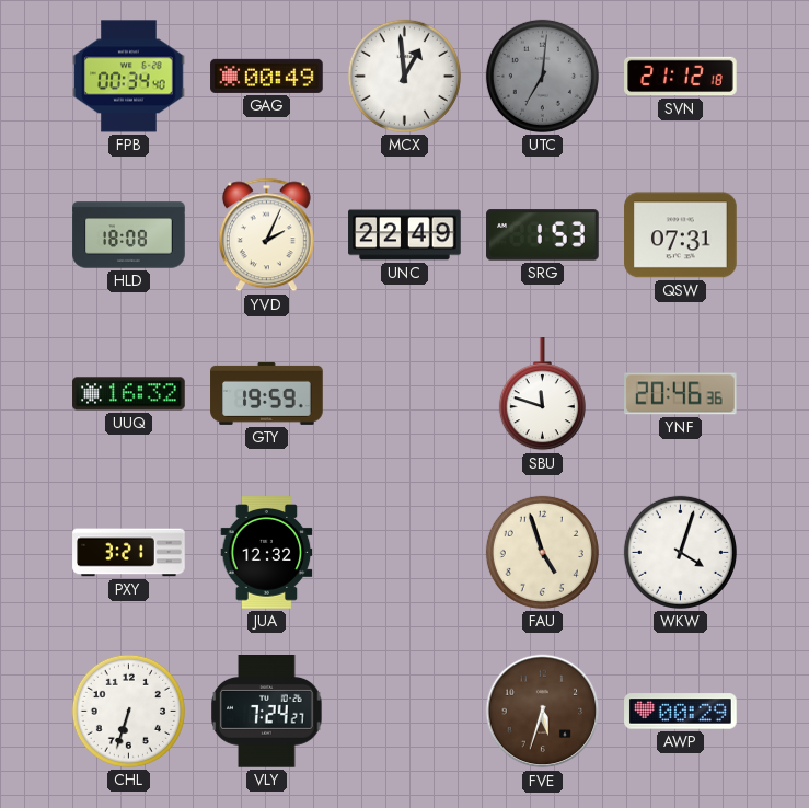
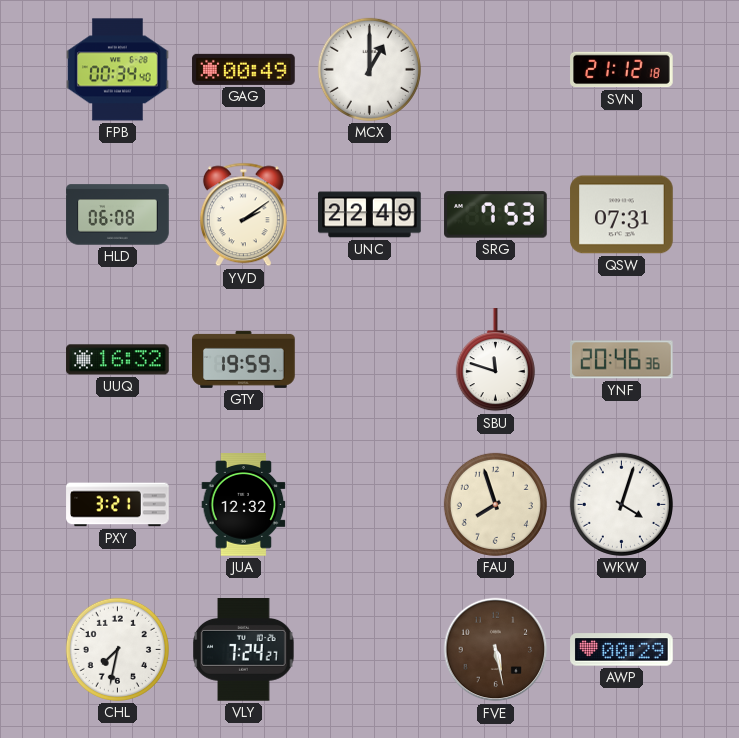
MCX: 12:59 -> 1:00 (369, 69)
UTC: 7:01 -> none (542, 76)
HLD: 18:08 -> 06:08 (118, 215)
YVD: 2:04 -> 2:09 (243, 215)
SRG: 1:53 -> 7:53 (496, 215)
FAU: 4:57 -> 7:57 (495, 504)
CHL: 6:33 -> 7:32 (117, 649)
FVE: 5:33 -> 5:28 (496, 650)
